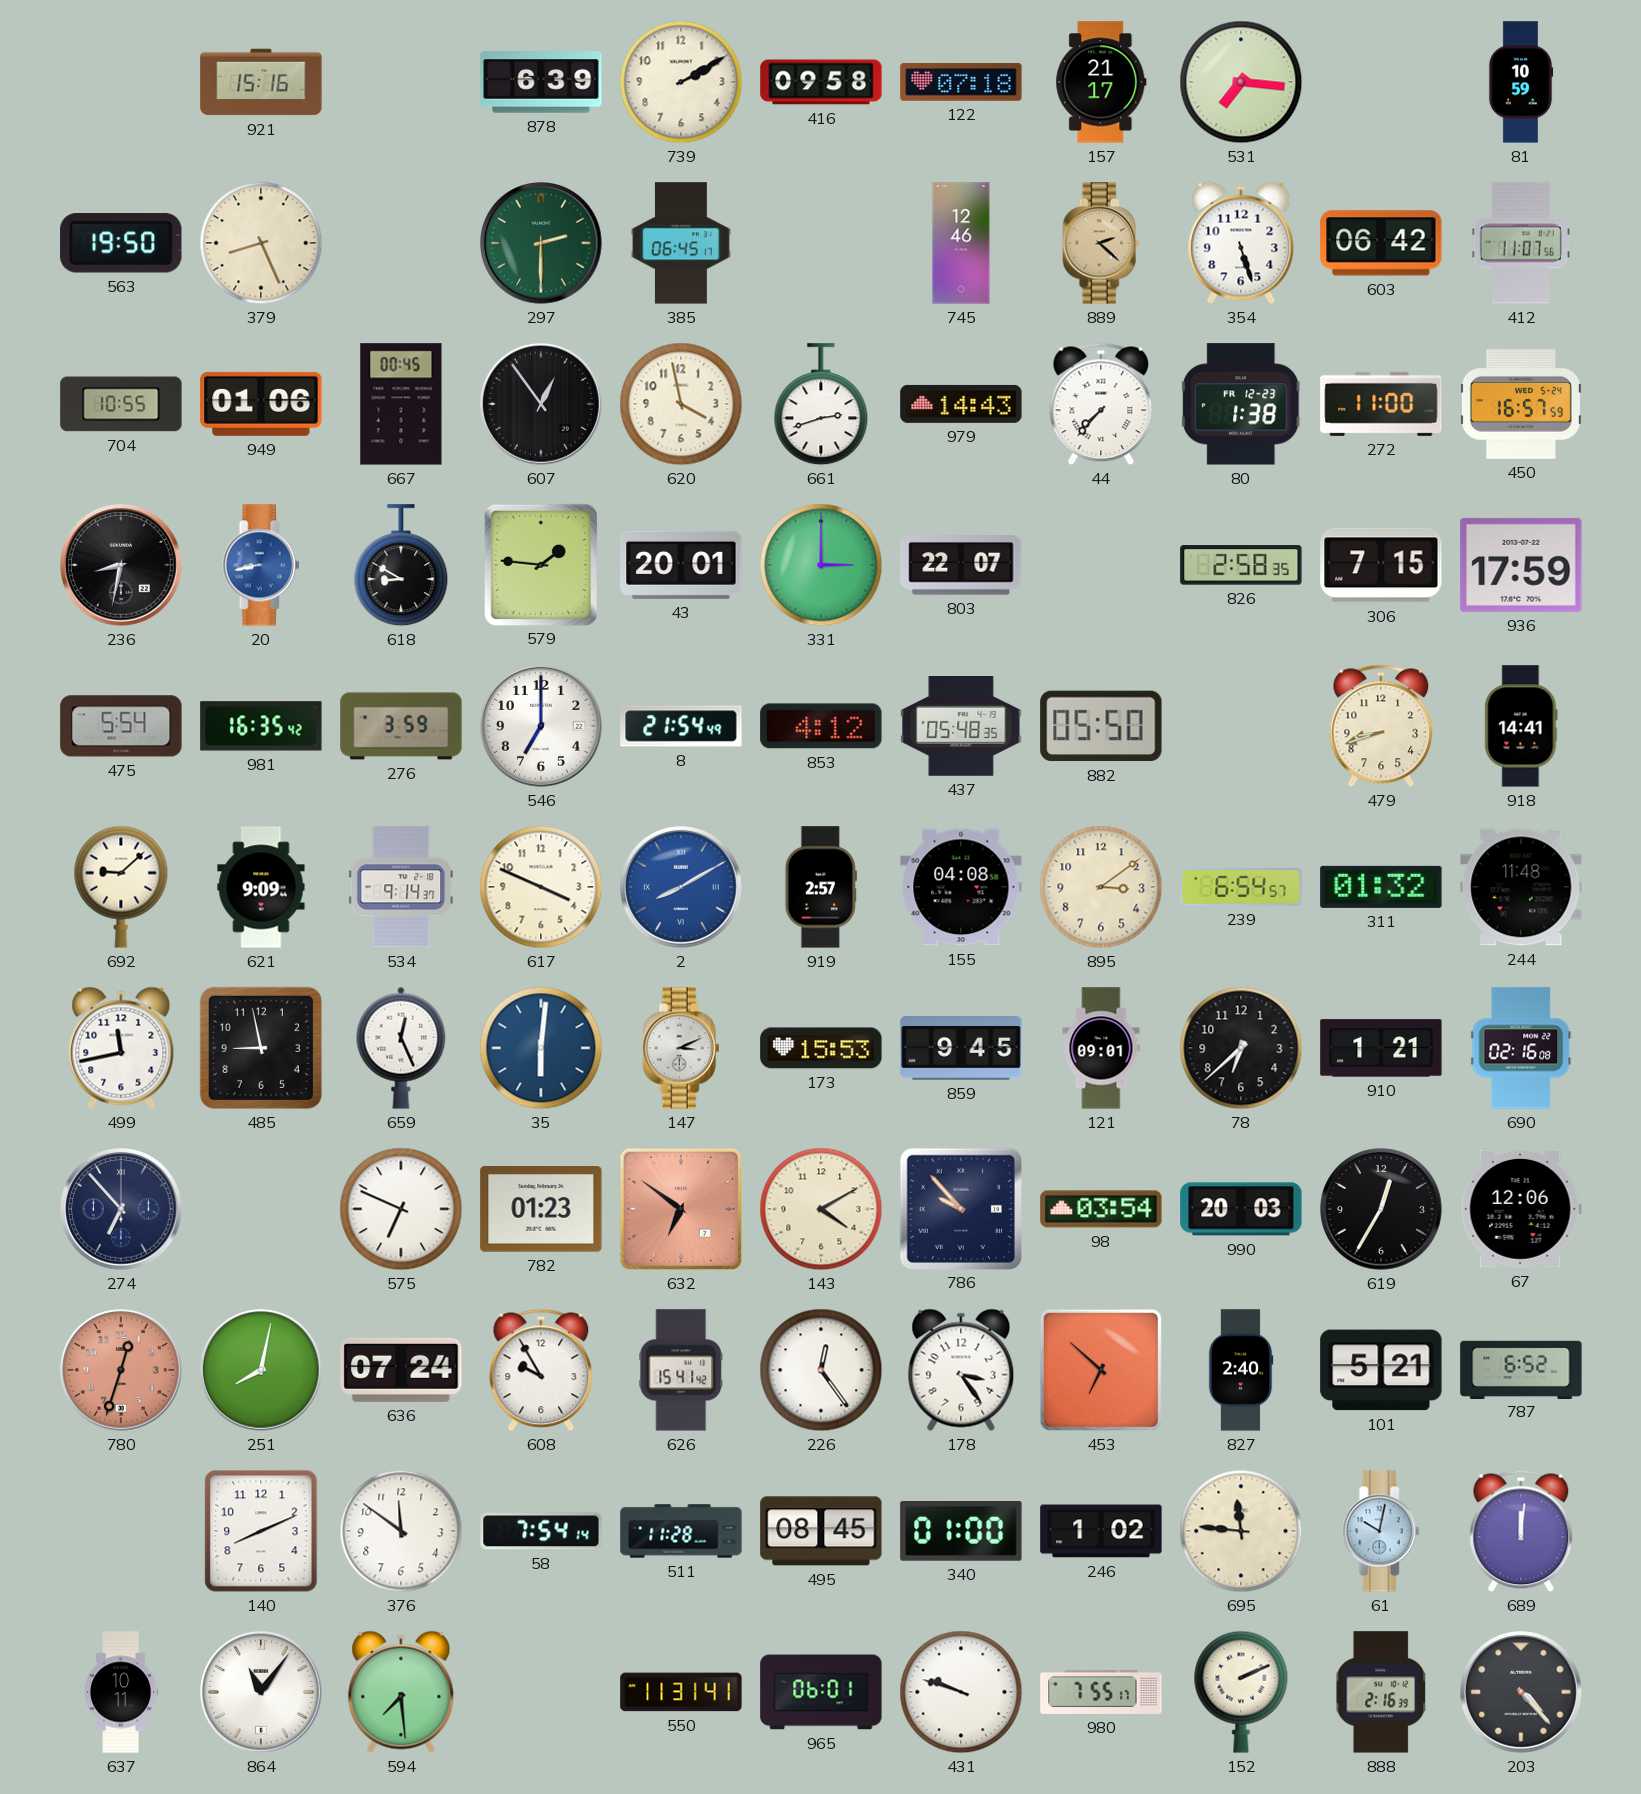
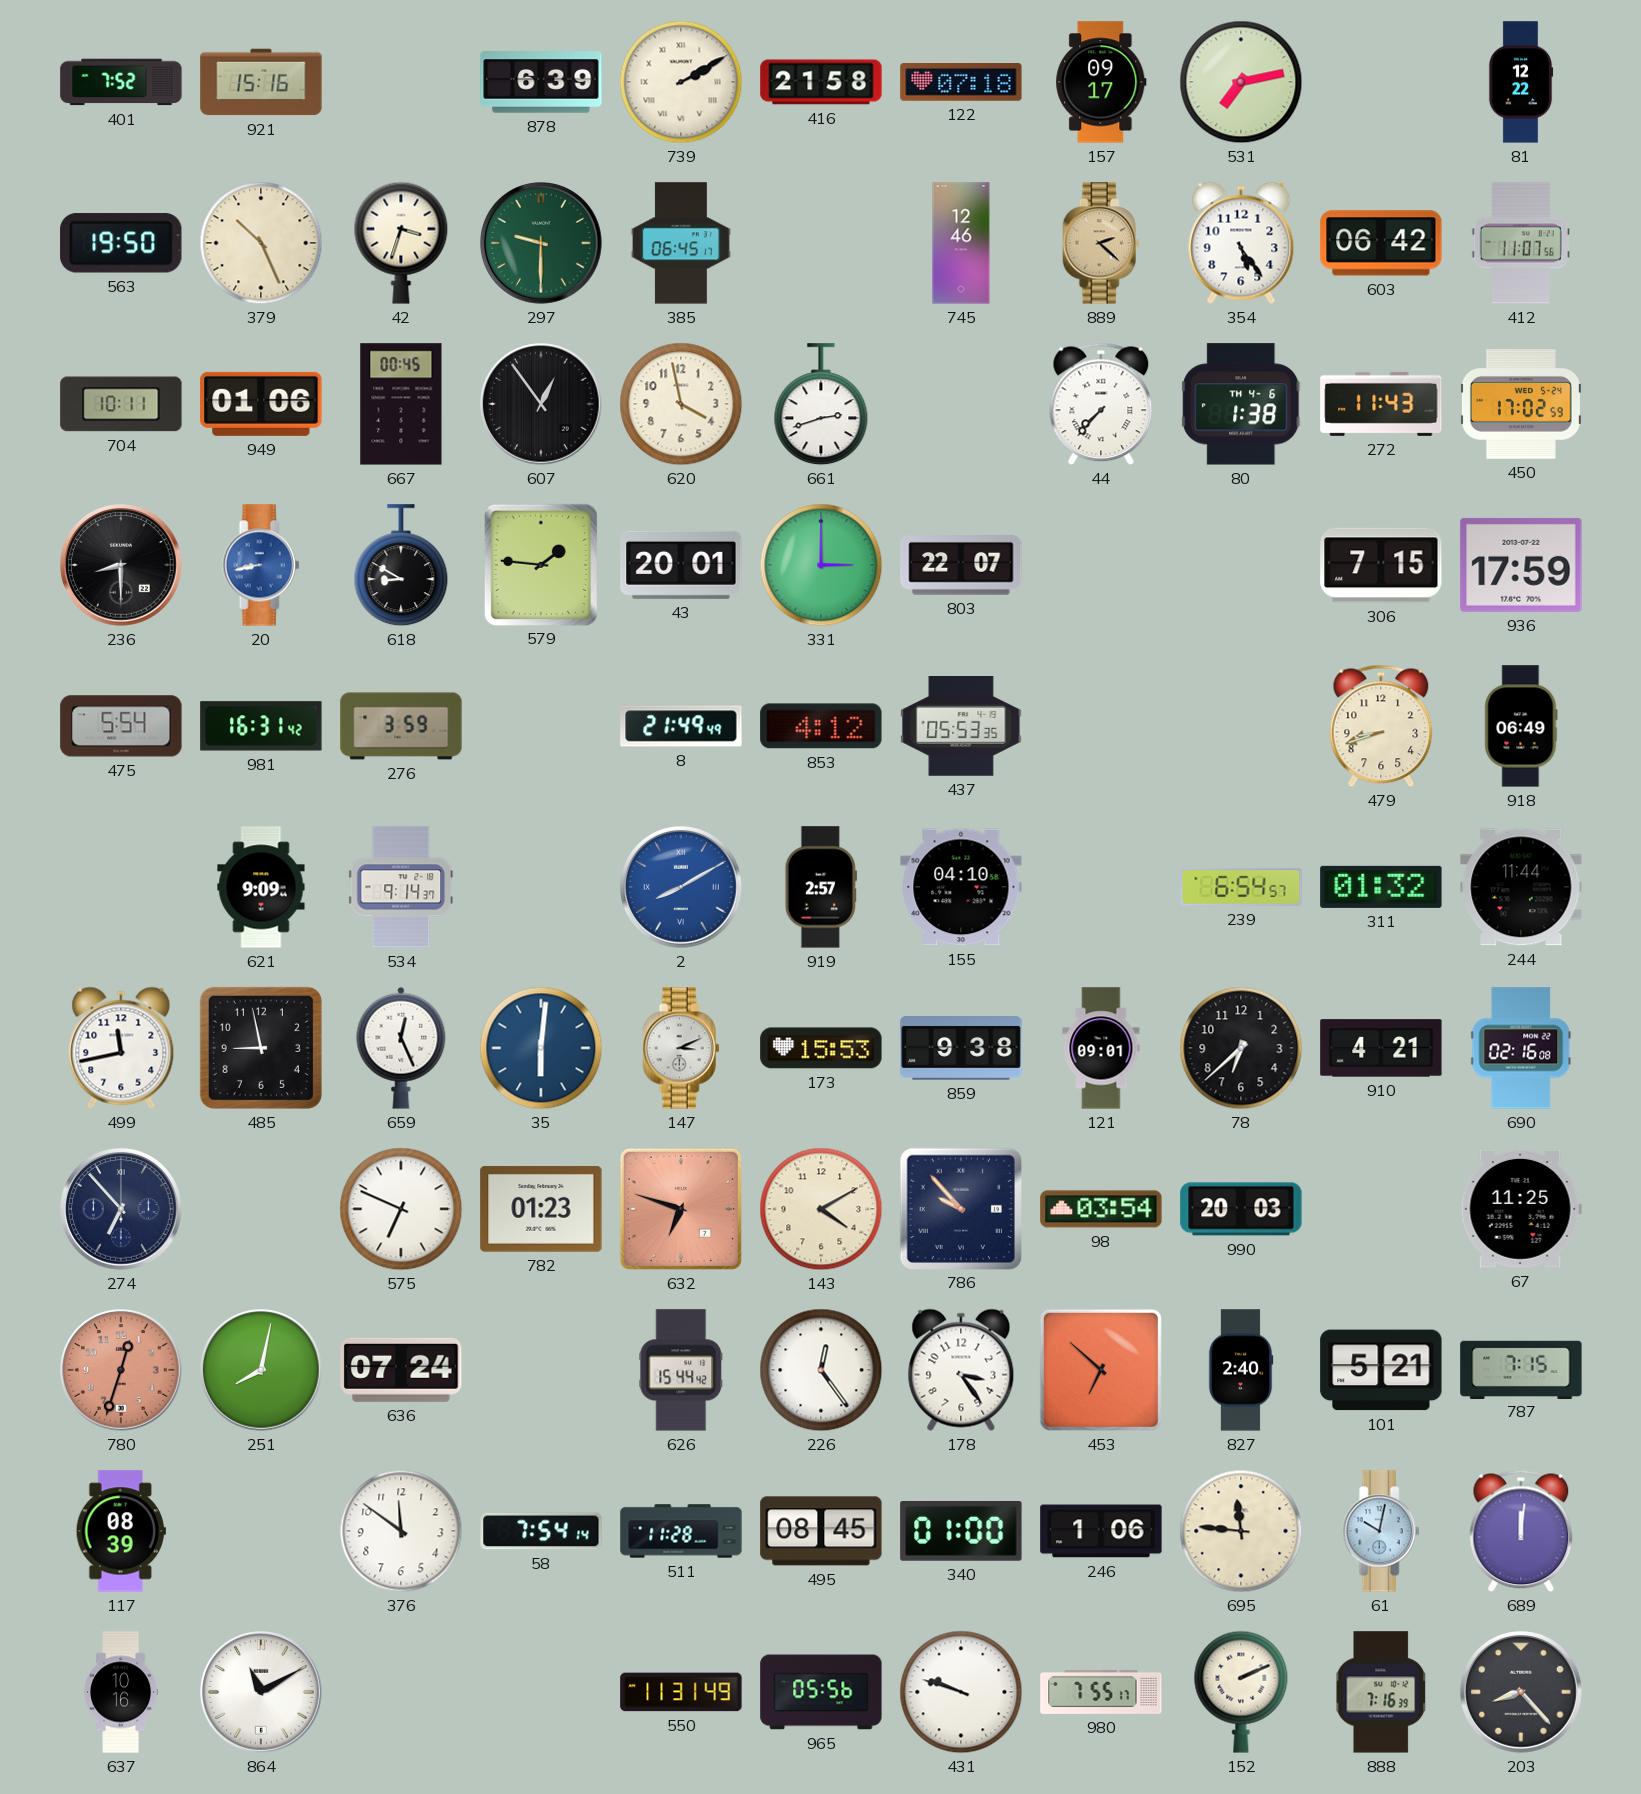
401: none -> 7:52 (121, 82)
739 numerals: Arabic -> Roman (681, 82)
416: 09:58 -> 21:58 (821, 82)
157: 21:17 -> 09:17 (1101, 82)
531: 7:16 -> 7:13 (1241, 82)
81: 10:59 -> 12:22 (1521, 82)
379: 8:26 -> 10:26 (261, 243)
42: none -> 3:33 (401, 243)
297: 2:30 -> 9:30 (541, 243)
354: 5:27 -> 5:24 (1241, 243)
704: 10:55 -> 10:11 (121, 404)
979: 14:43 -> none (961, 404)
80 date: FR 12-23 -> TH 4-6 (1242, 404)
272: 11:00 -> 11:43 (1381, 404)
450: 16:57 -> 17:02 (1521, 404)
236: 8:32 -> 8:30 (121, 565)
826: 2:58 -> none (1241, 565)
981: 16:35 -> 16:31 (261, 726)
546: 7:00 -> none (541, 726)
8: 21:54 -> 21:49 (681, 726)
437: 05:48 -> 05:53 (961, 727)
882: 05:50 -> none (1101, 726)
918: 14:41 -> 06:49 (1521, 726)
692: 9:08 -> none (121, 887)
617: 3:49 -> none (541, 887)
155: 04:08 -> 04:10 (961, 887)
895: 3:09 -> none (1101, 887)
244: 11:48 -> 11:44 (1521, 887)
859: 9:45 -> 9:38 (961, 1048)
910: 1:21 -> 4:21 (1381, 1048)
632: 6:51 -> 6:48 (681, 1209)
619: 12:35 -> none (1381, 1209)
67: 12:06 -> 11:25 (1521, 1209)
608: 9:55 -> none (541, 1370)
626: 15:41 -> 15:44 (681, 1370)
787: 6:52 -> 7:15 (1521, 1369)
117: none -> 08:39 (121, 1531)
140: 8:11 -> none (261, 1531)
246: 1:02 -> 1:06 (1101, 1531)
637: 10:11 -> 10:16 (121, 1692)
864: 11:06 -> 11:10 (261, 1692)
594: 7:29 -> none (401, 1692)
550: 11:31:41 -> 11:31:49 (681, 1692)
965: 06:01 -> 05:56 (821, 1692)
888: 2:16 -> 7:16 (1381, 1692)
203: 4:23 -> 8:23 (1521, 1692)
